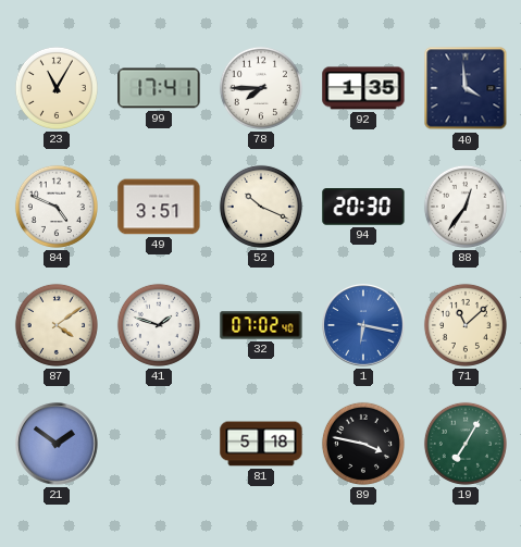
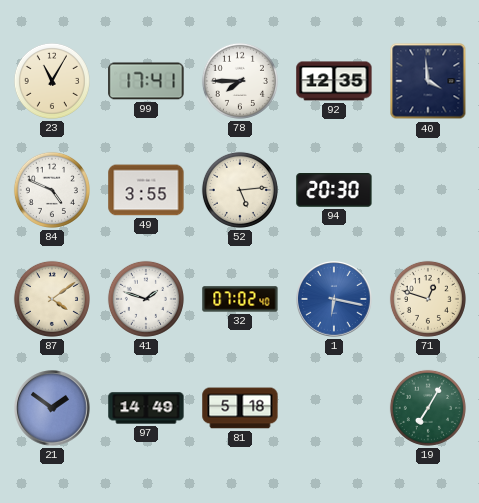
92: 1:35 -> 12:35 (334, 81)
49: 3:51 -> 3:55 (146, 190)
52: 10:19 -> 5:14 (240, 190)
88: 12:36 -> none (466, 207)
71: 11:08 -> 12:48 (428, 299)
97: none -> 14:49 (146, 408)
89: 3:47 -> none (363, 444)
